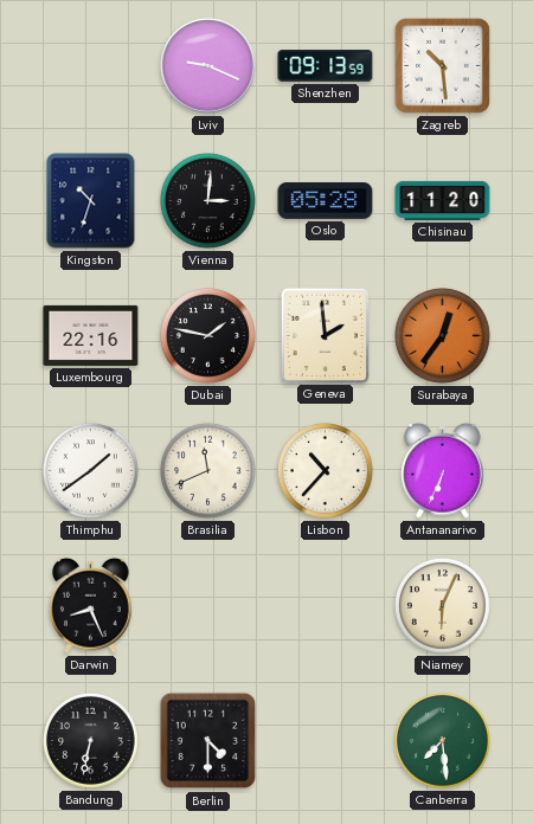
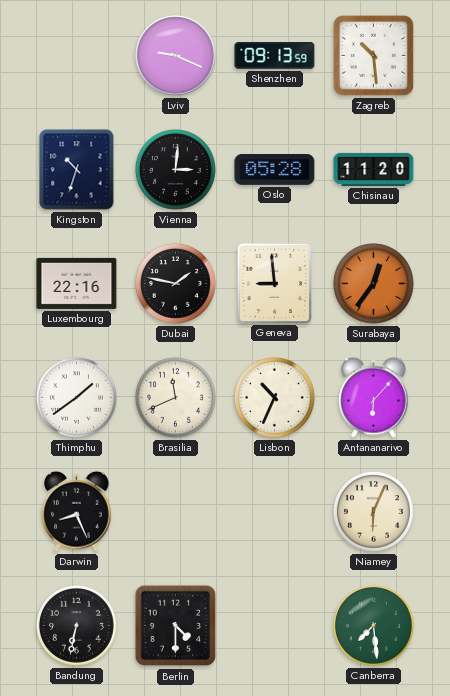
Geneva: 1:59 -> 8:59 (274, 283)
Lisbon: 10:37 -> 10:34 (275, 398)
Antananarivo: 6:34 -> 6:07 (374, 397)
